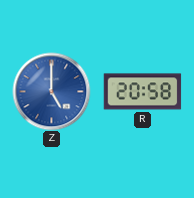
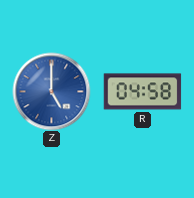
R: 20:58 -> 04:58 (142, 92)
